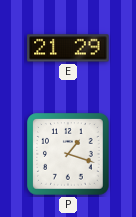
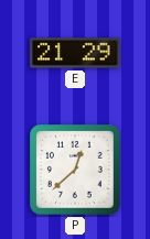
P: 1:18 -> 12:38 (75, 170)
